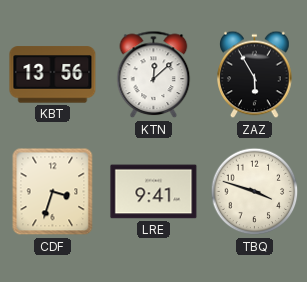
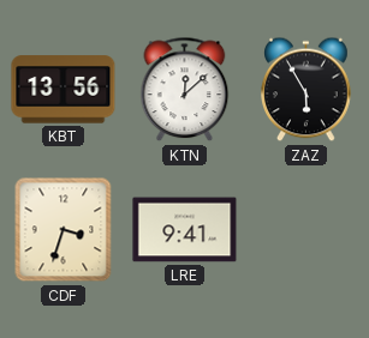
TBQ: 3:48 -> none (255, 192)
